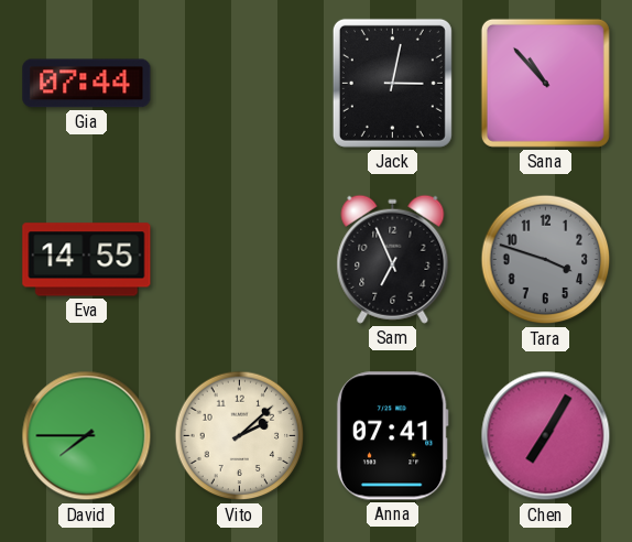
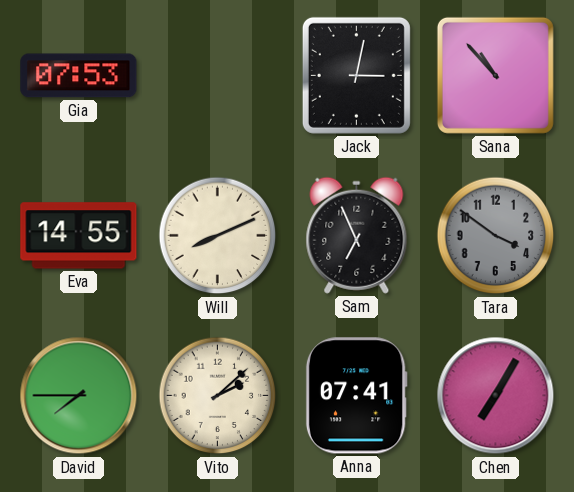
Gia: 07:44 -> 07:53 (79, 76)
Will: none -> 8:11 (218, 236)
Tara: 3:48 -> 3:51 (496, 236)
